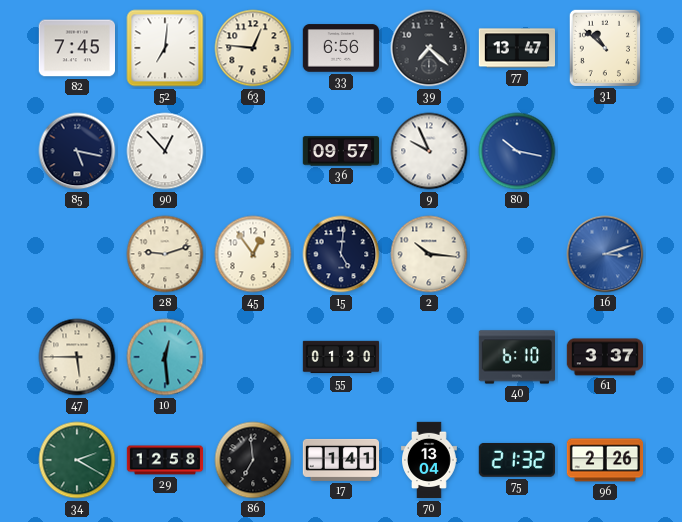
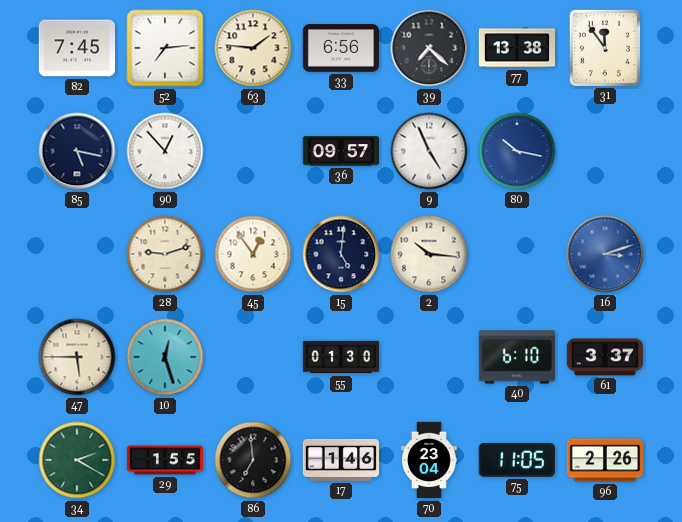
52: 7:01 -> 7:14 (165, 48)
63: 12:46 -> 1:46 (253, 48)
77: 13:47 -> 13:38 (516, 48)
31: 10:52 -> 11:54 (604, 47)
9: 9:56 -> 4:56 (429, 151)
10: 12:29 -> 12:27 (165, 357)
29: 12:58 -> 1:55 (165, 460)
17: 1:41 -> 1:46 (340, 460)
70: 13:04 -> 23:04 (430, 460)
75: 21:32 -> 11:05 (517, 460)
